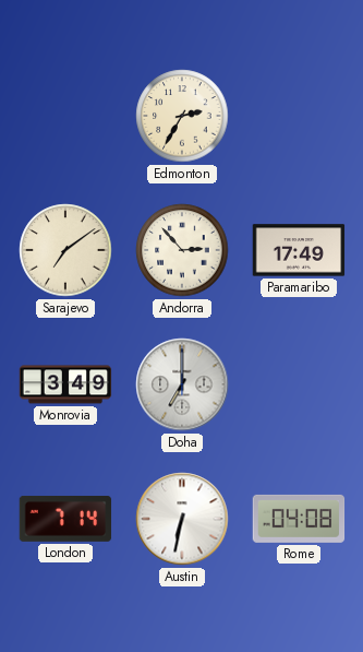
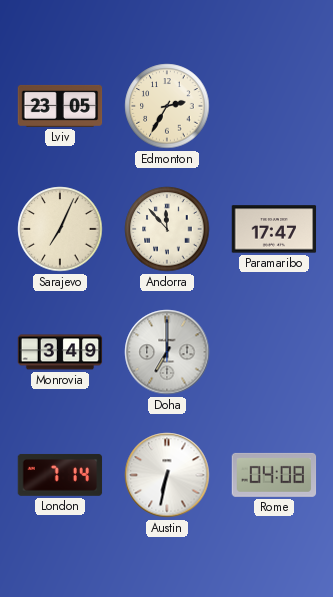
Lviv: none -> 23:05 (60, 106)
Sarajevo: 7:09 -> 7:04 (60, 229)
Andorra: 2:53 -> 11:53 (167, 229)
Paramaribo: 17:49 -> 17:47 (274, 229)
